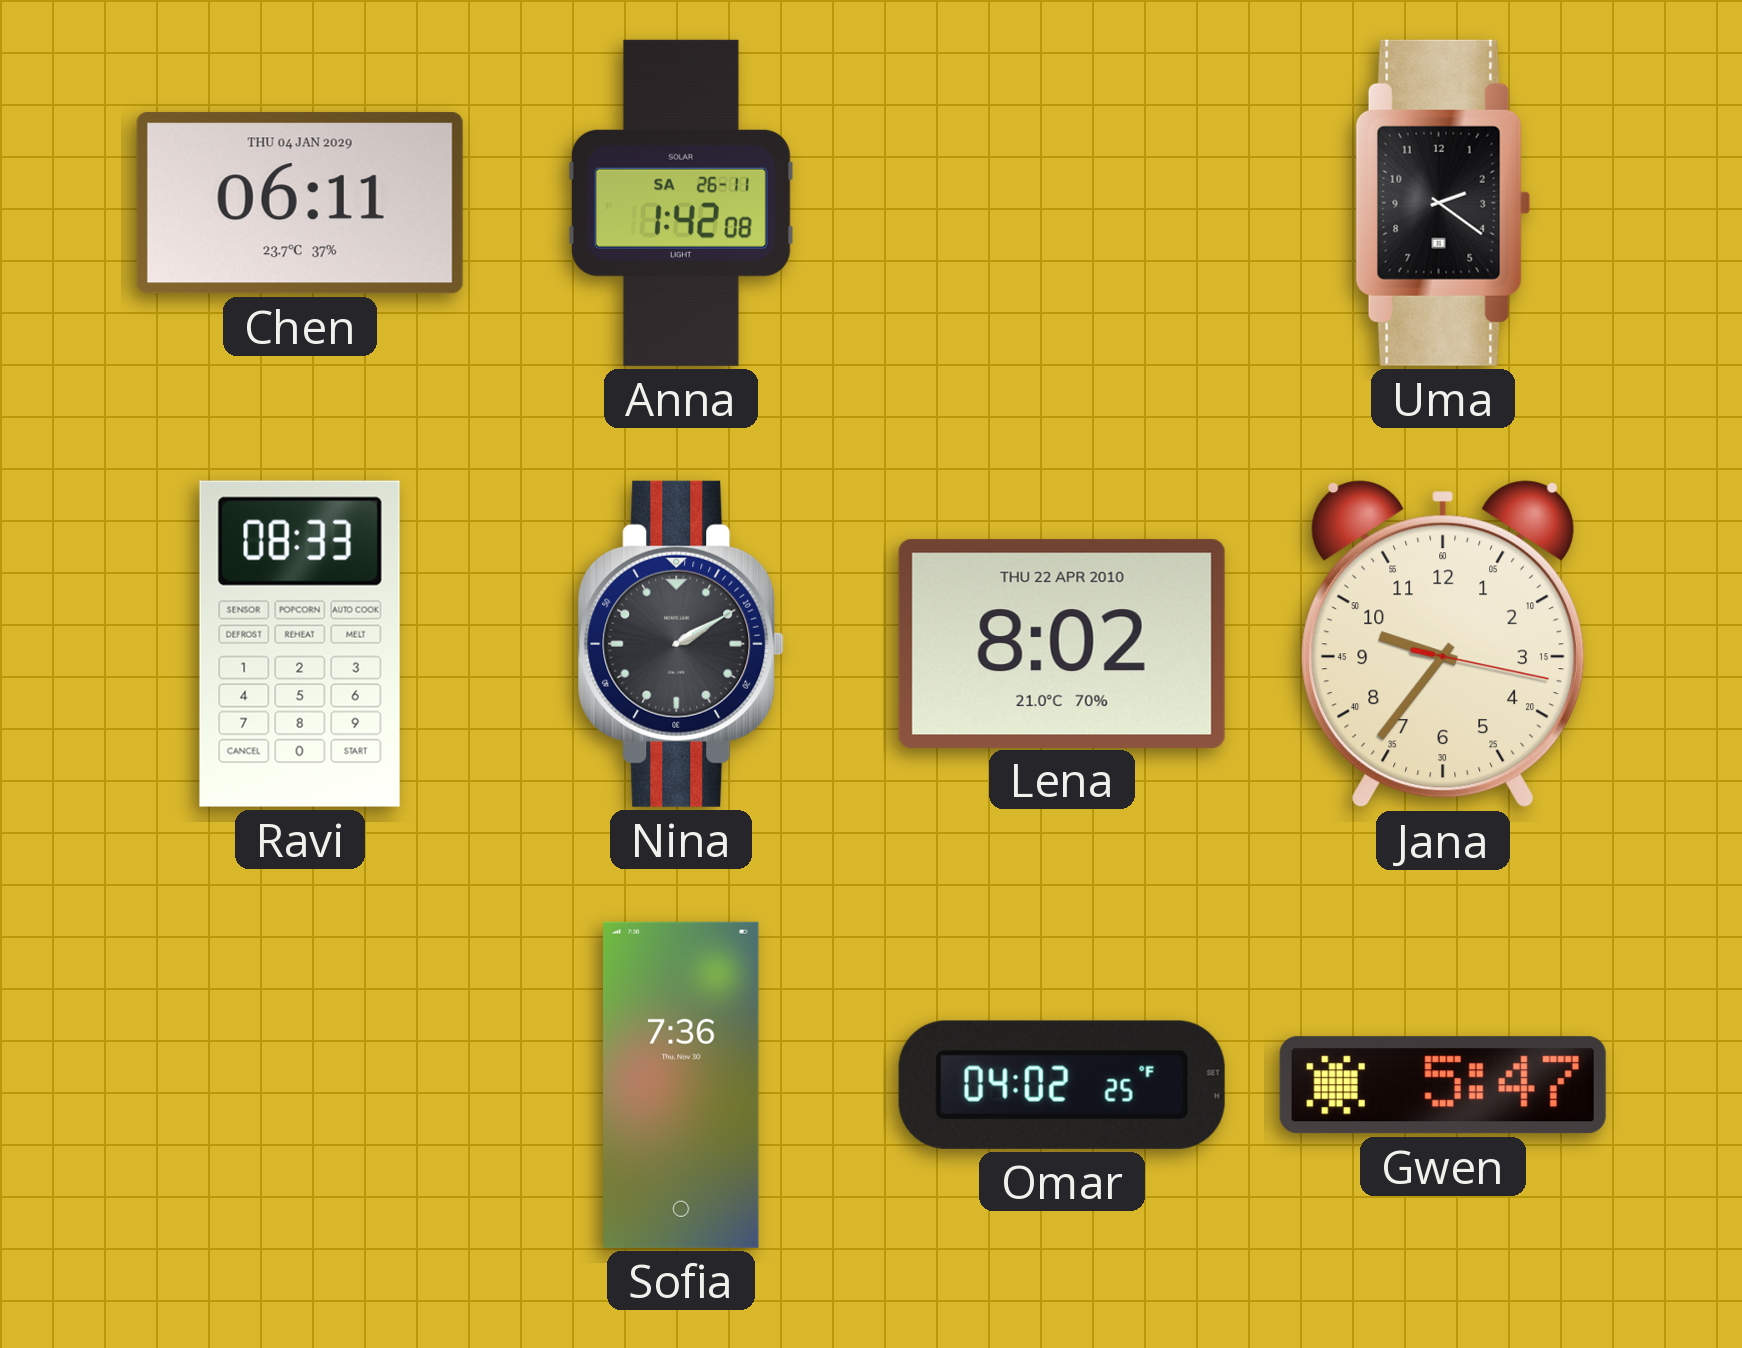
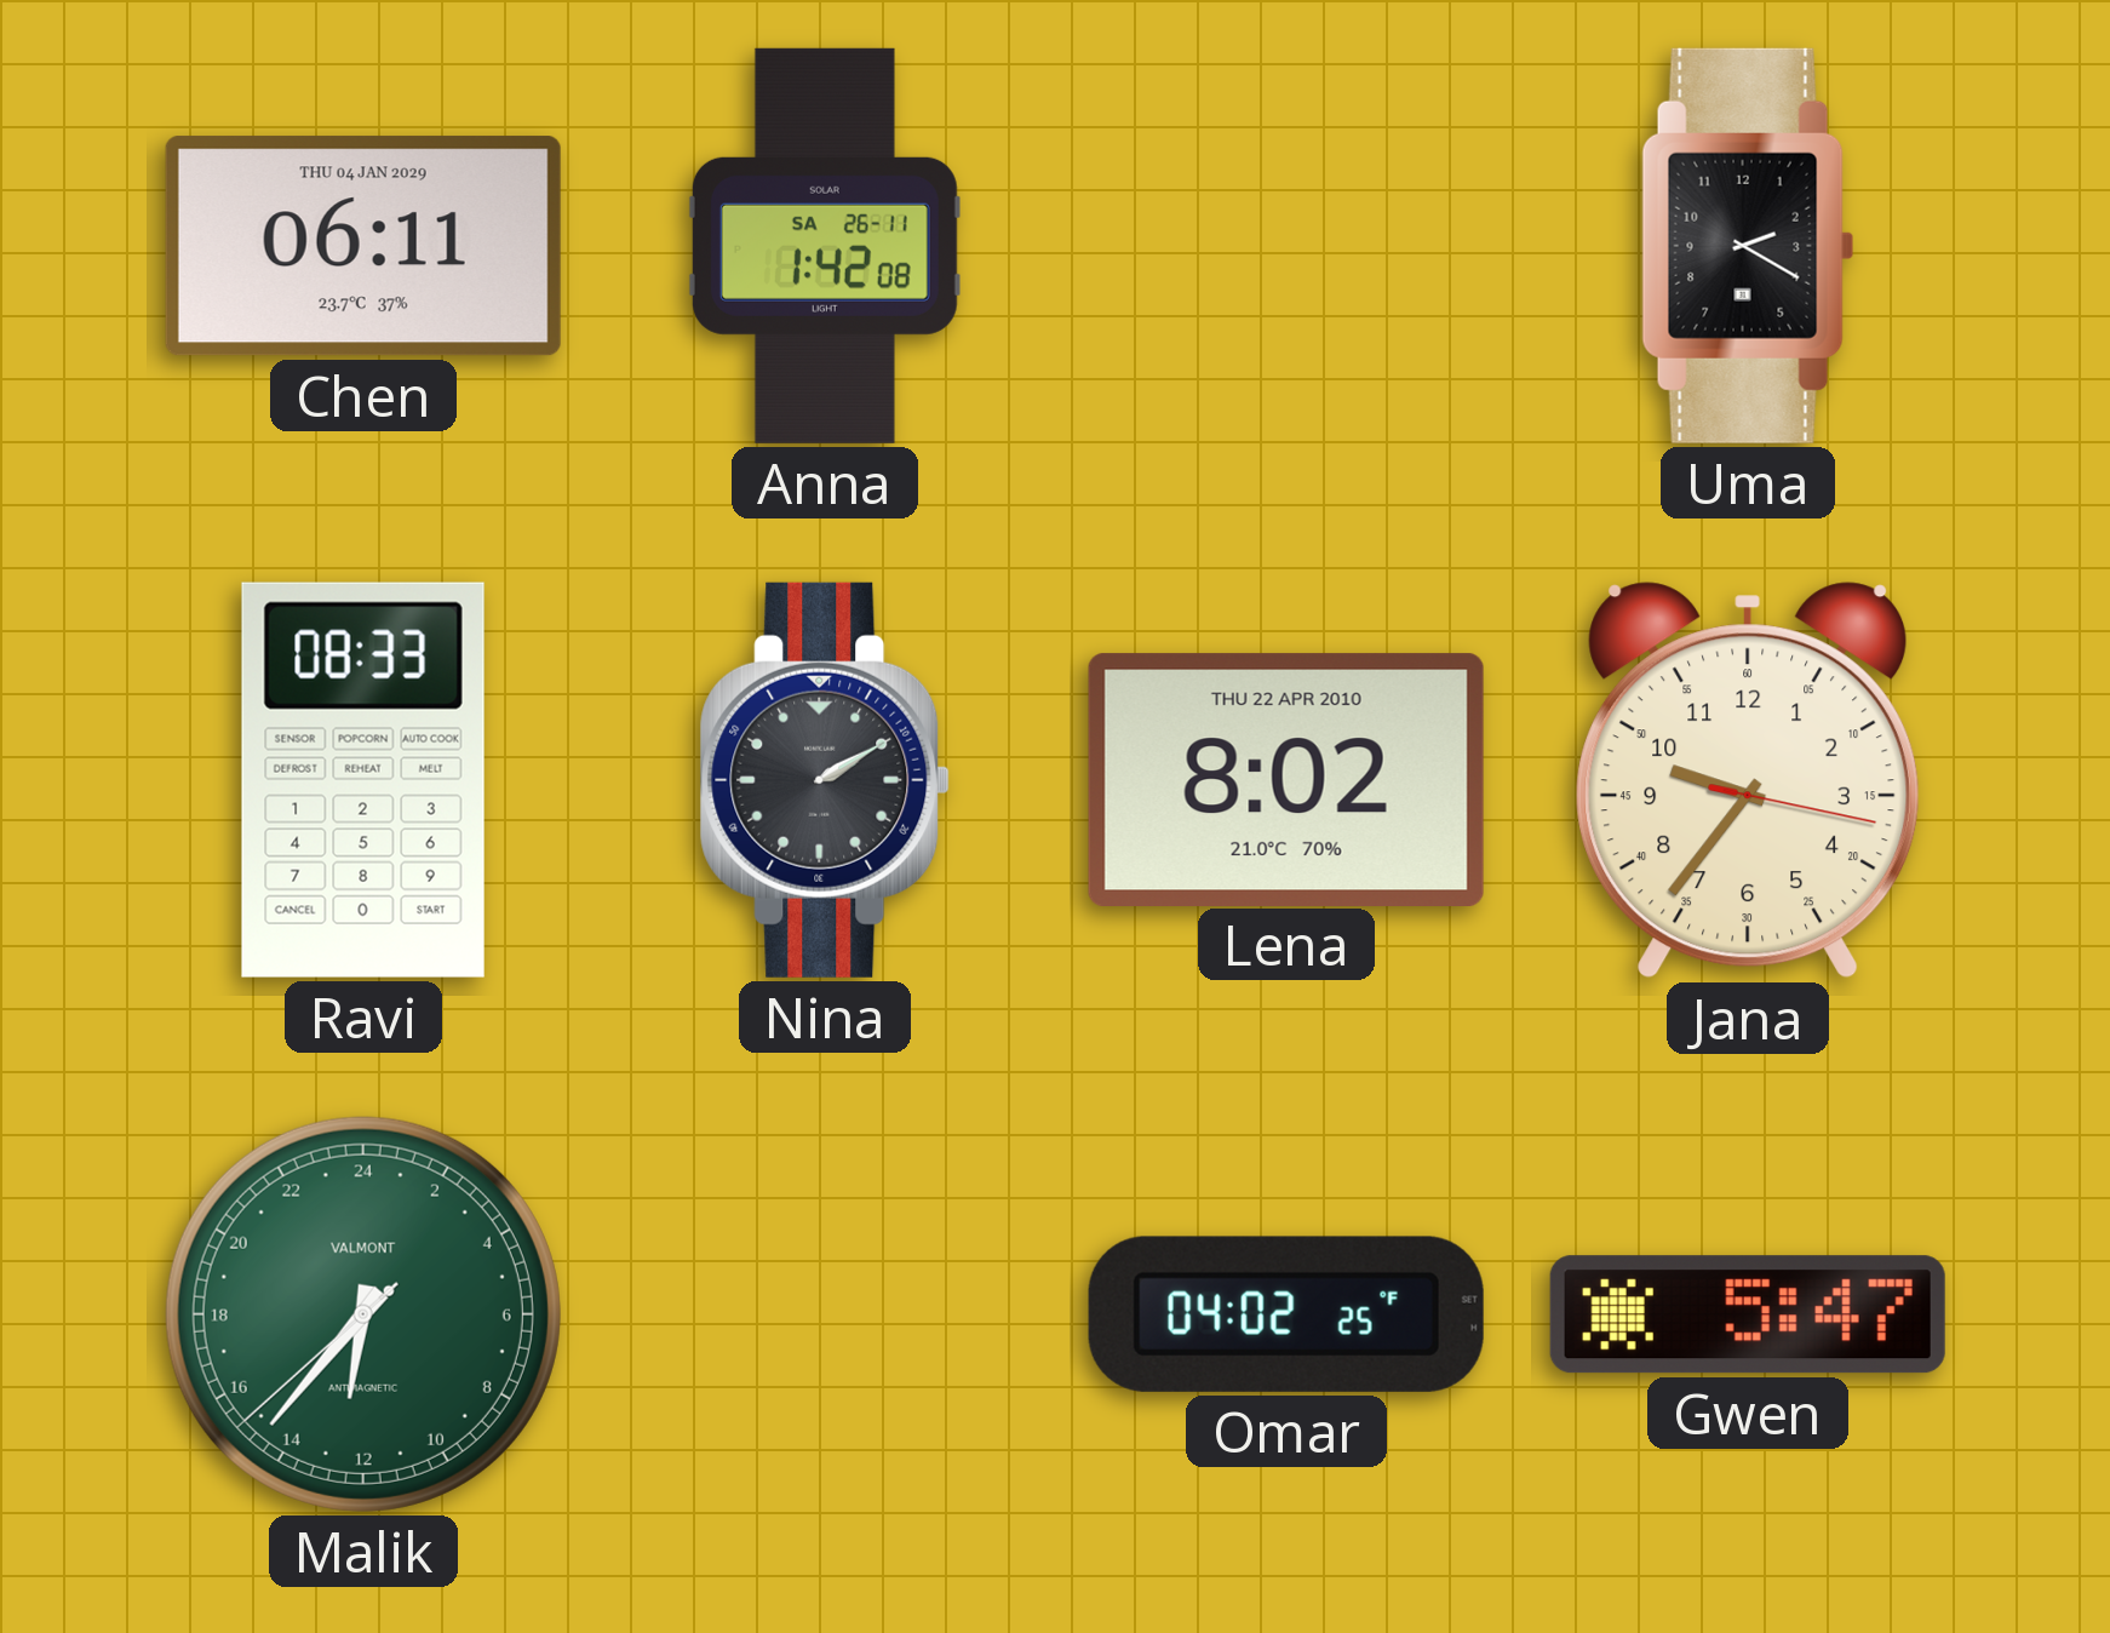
Uma: 2:21 -> 2:20 (1748, 246)
Malik: none -> 12:36 (363, 1314)
Sofia: 7:36 -> none (682, 1085)
